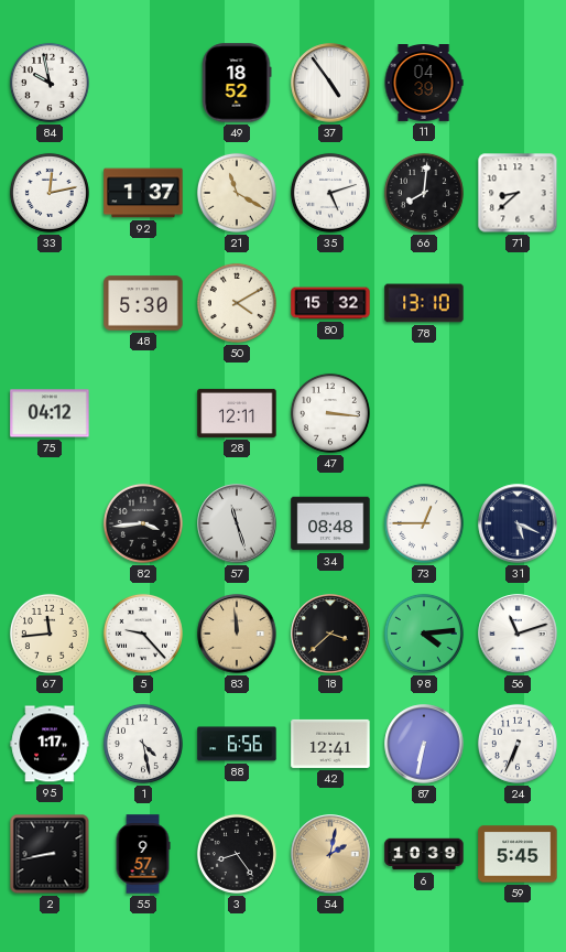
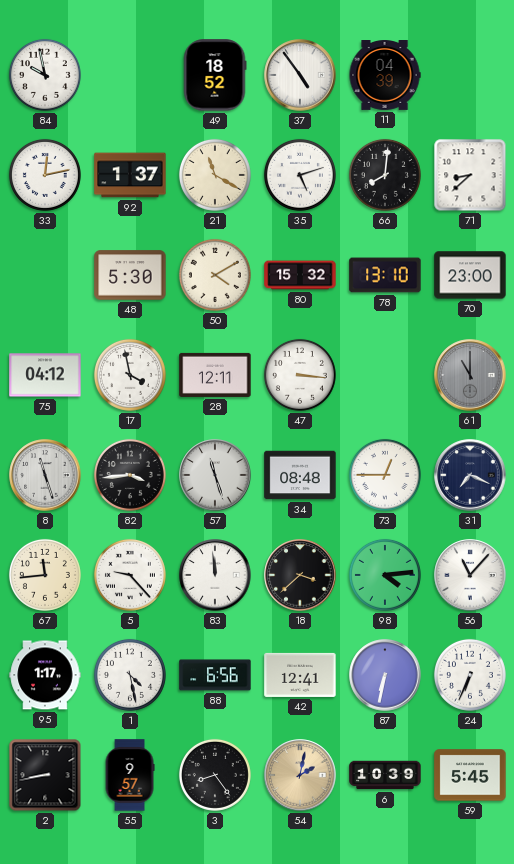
70: none -> 23:00 (470, 275)
17: none -> 3:58 (130, 375)
61: none -> 11:00 (470, 375)
8: none -> 11:27 (45, 475)
31: 5:19 -> 7:19 (470, 475)
83 dial: champagne -> white (215, 575)
56: 11:12 -> 11:07 (470, 575)
